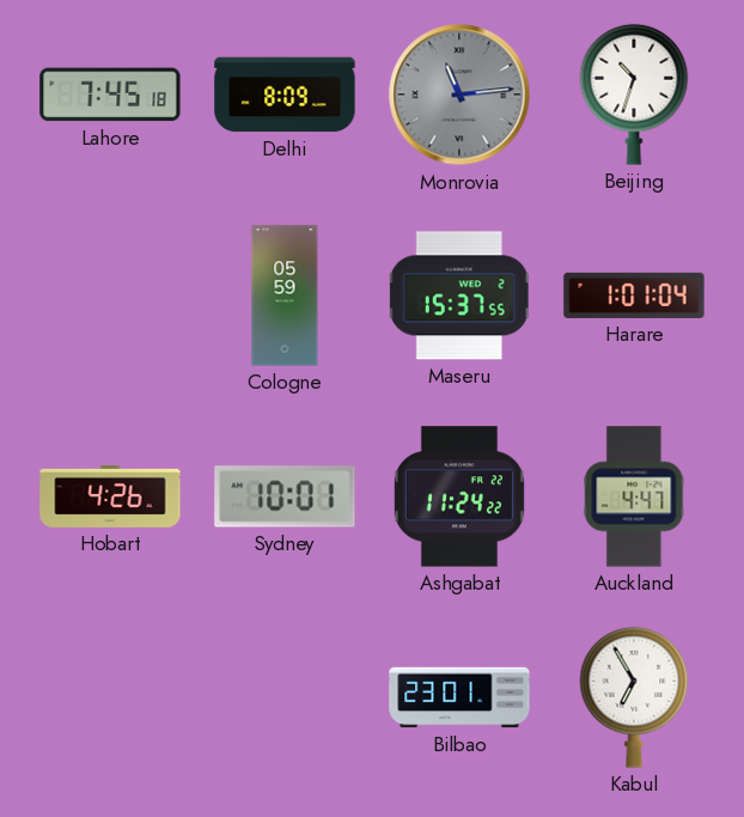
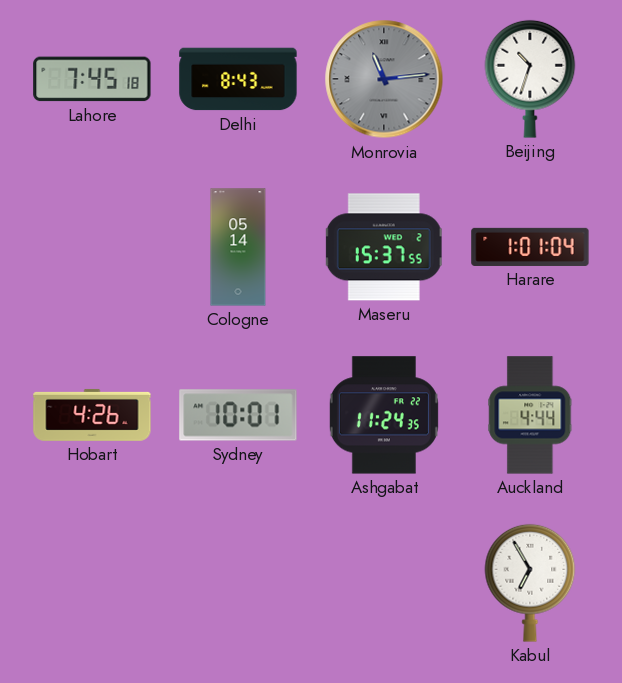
Delhi: 8:09 -> 8:43 (238, 79)
Cologne: 05:59 -> 05:14 (238, 247)
Ashgabat: 11:24:22 -> 11:24:35 (384, 415)
Auckland: 4:47 -> 4:44 (530, 415)
Bilbao: 23:01 -> none (459, 697)
